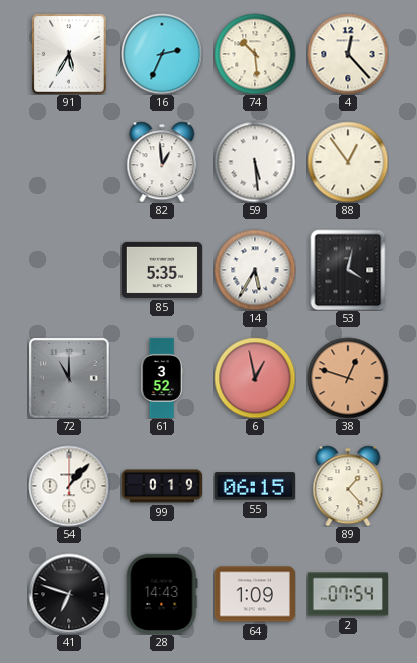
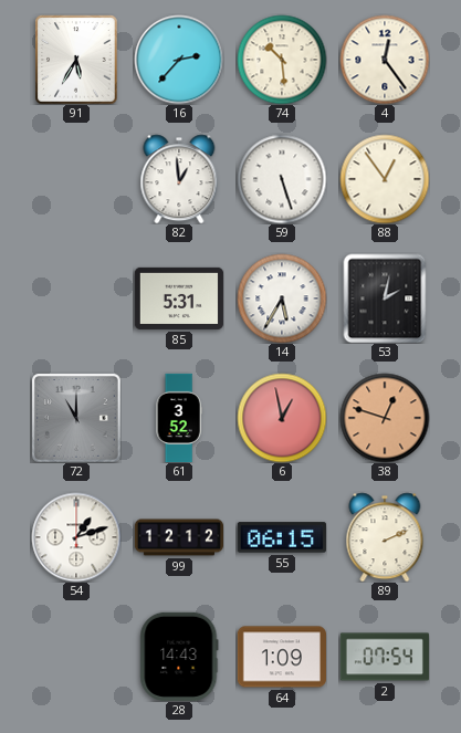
16: 2:34 -> 2:37 (179, 60)
4: 12:23 -> 12:24 (385, 60)
59: 5:29 -> 5:27 (282, 179)
85: 5:35 -> 5:31 (178, 299)
53: 4:02 -> 2:02 (385, 299)
54: 1:07 -> 1:12 (76, 537)
99: 0:19 -> 12:12 (178, 537)
89: 1:23 -> 2:11 (385, 537)
41: 6:48 -> none (69, 594)
